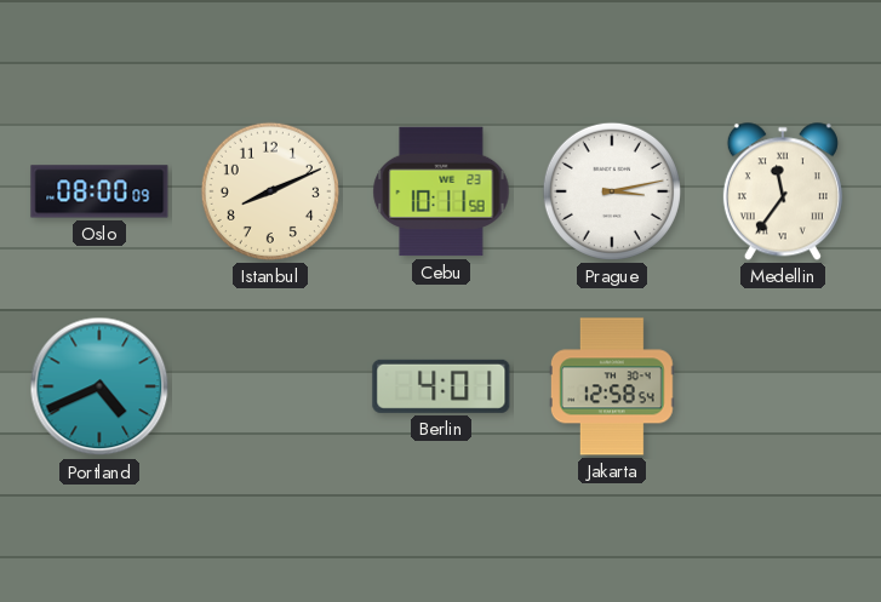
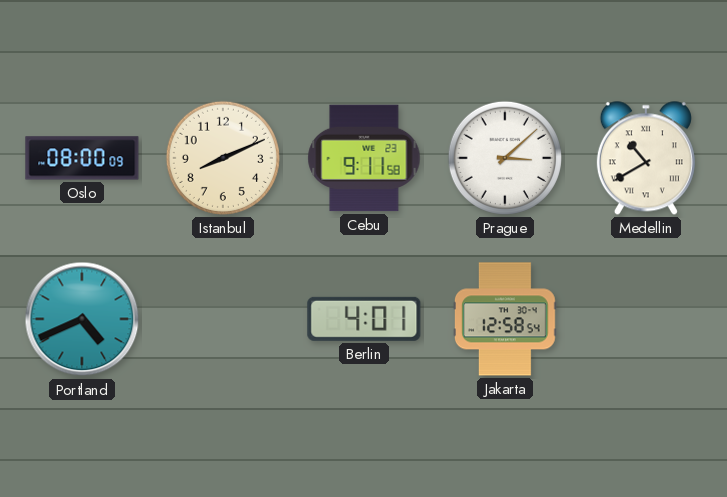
Cebu: 10:11 -> 9:11 (364, 158)
Prague: 3:13 -> 3:08 (505, 158)
Medellin: 11:36 -> 10:40 (646, 158)
